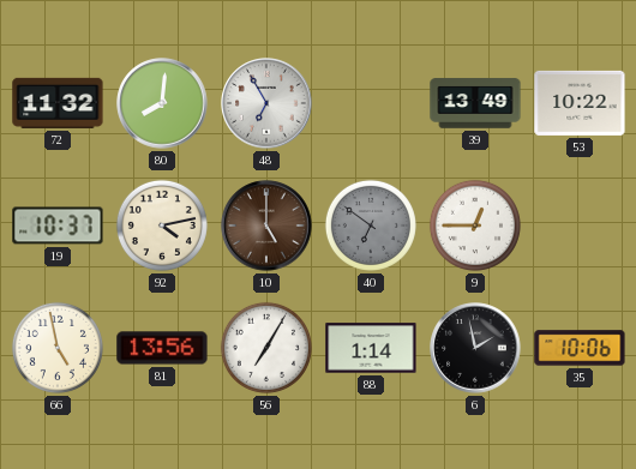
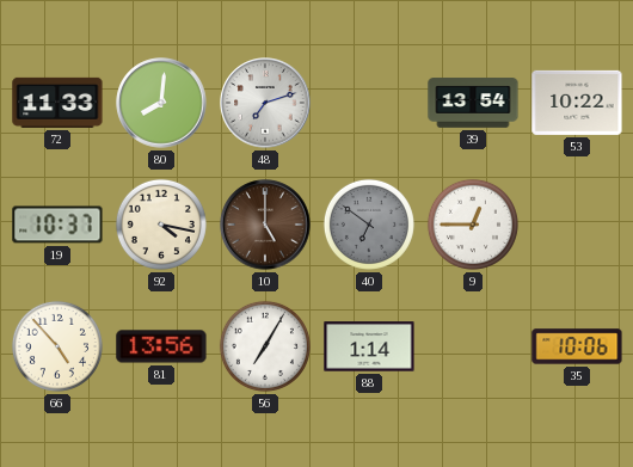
72: 11:32 -> 11:33 (57, 103)
48: 6:55 -> 7:12 (265, 103)
39: 13:49 -> 13:54 (473, 103)
92: 4:13 -> 4:17 (161, 225)
66: 4:58 -> 4:53 (57, 346)
6: 1:58 -> none (475, 348)
